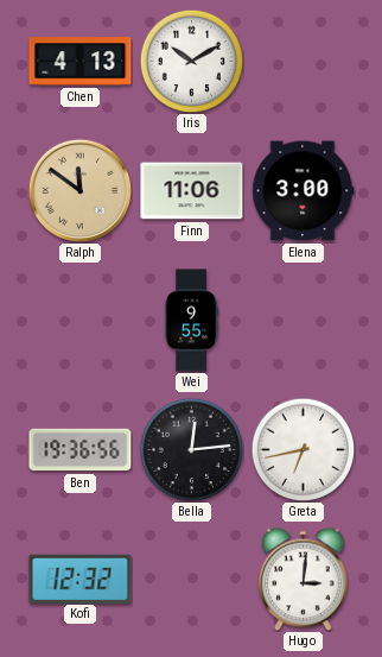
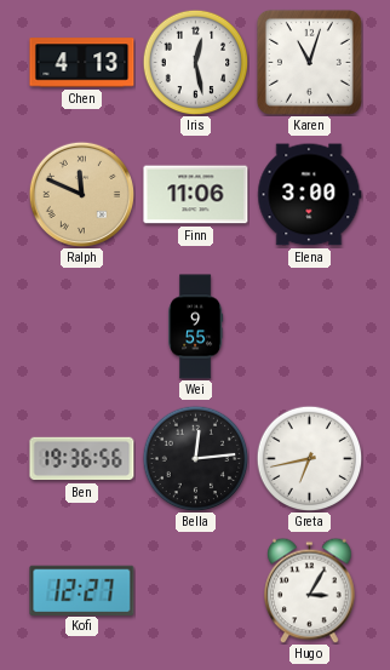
Iris: 10:10 -> 12:28 (195, 62)
Karen: none -> 11:03 (309, 62)
Ralph: 11:51 -> 11:49 (81, 194)
Kofi: 12:32 -> 12:27 (82, 590)
Hugo: 3:01 -> 3:05 (310, 590)
